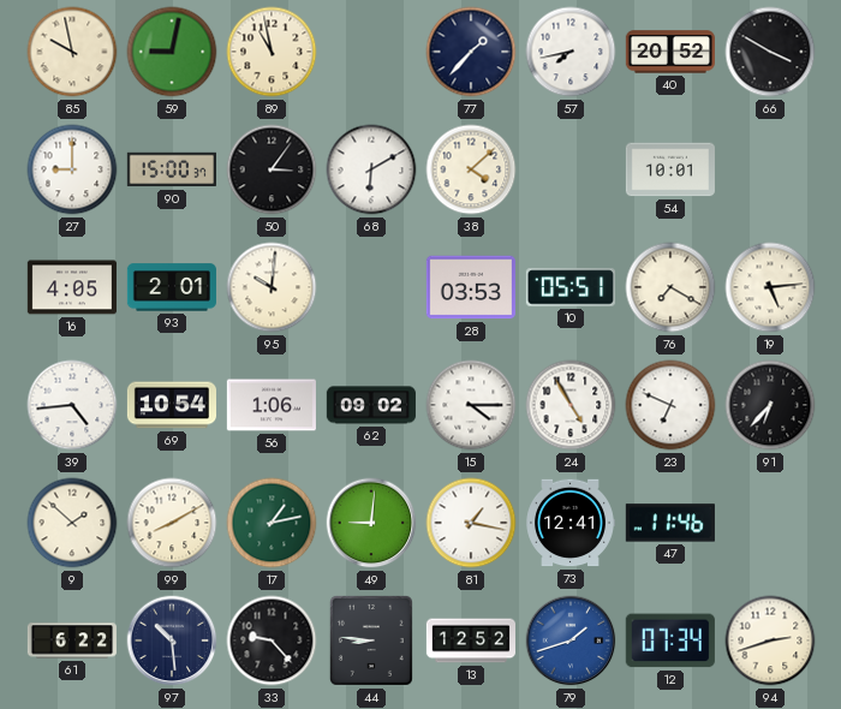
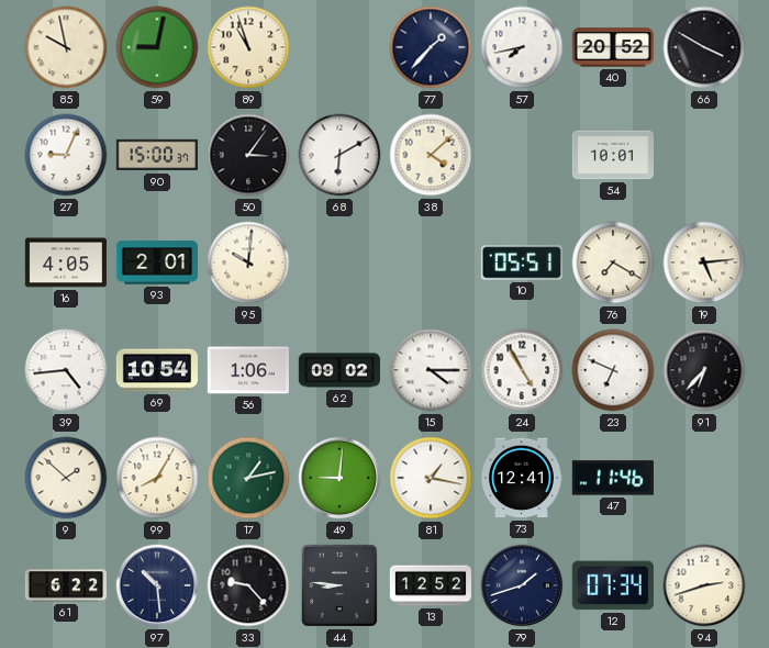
89: 10:58 -> 10:57 (248, 47)
27: 9:00 -> 9:04 (66, 155)
28: 03:53 -> none (471, 287)
99: 8:10 -> 8:05 (157, 478)
79 dial: blue -> navy (522, 585)
